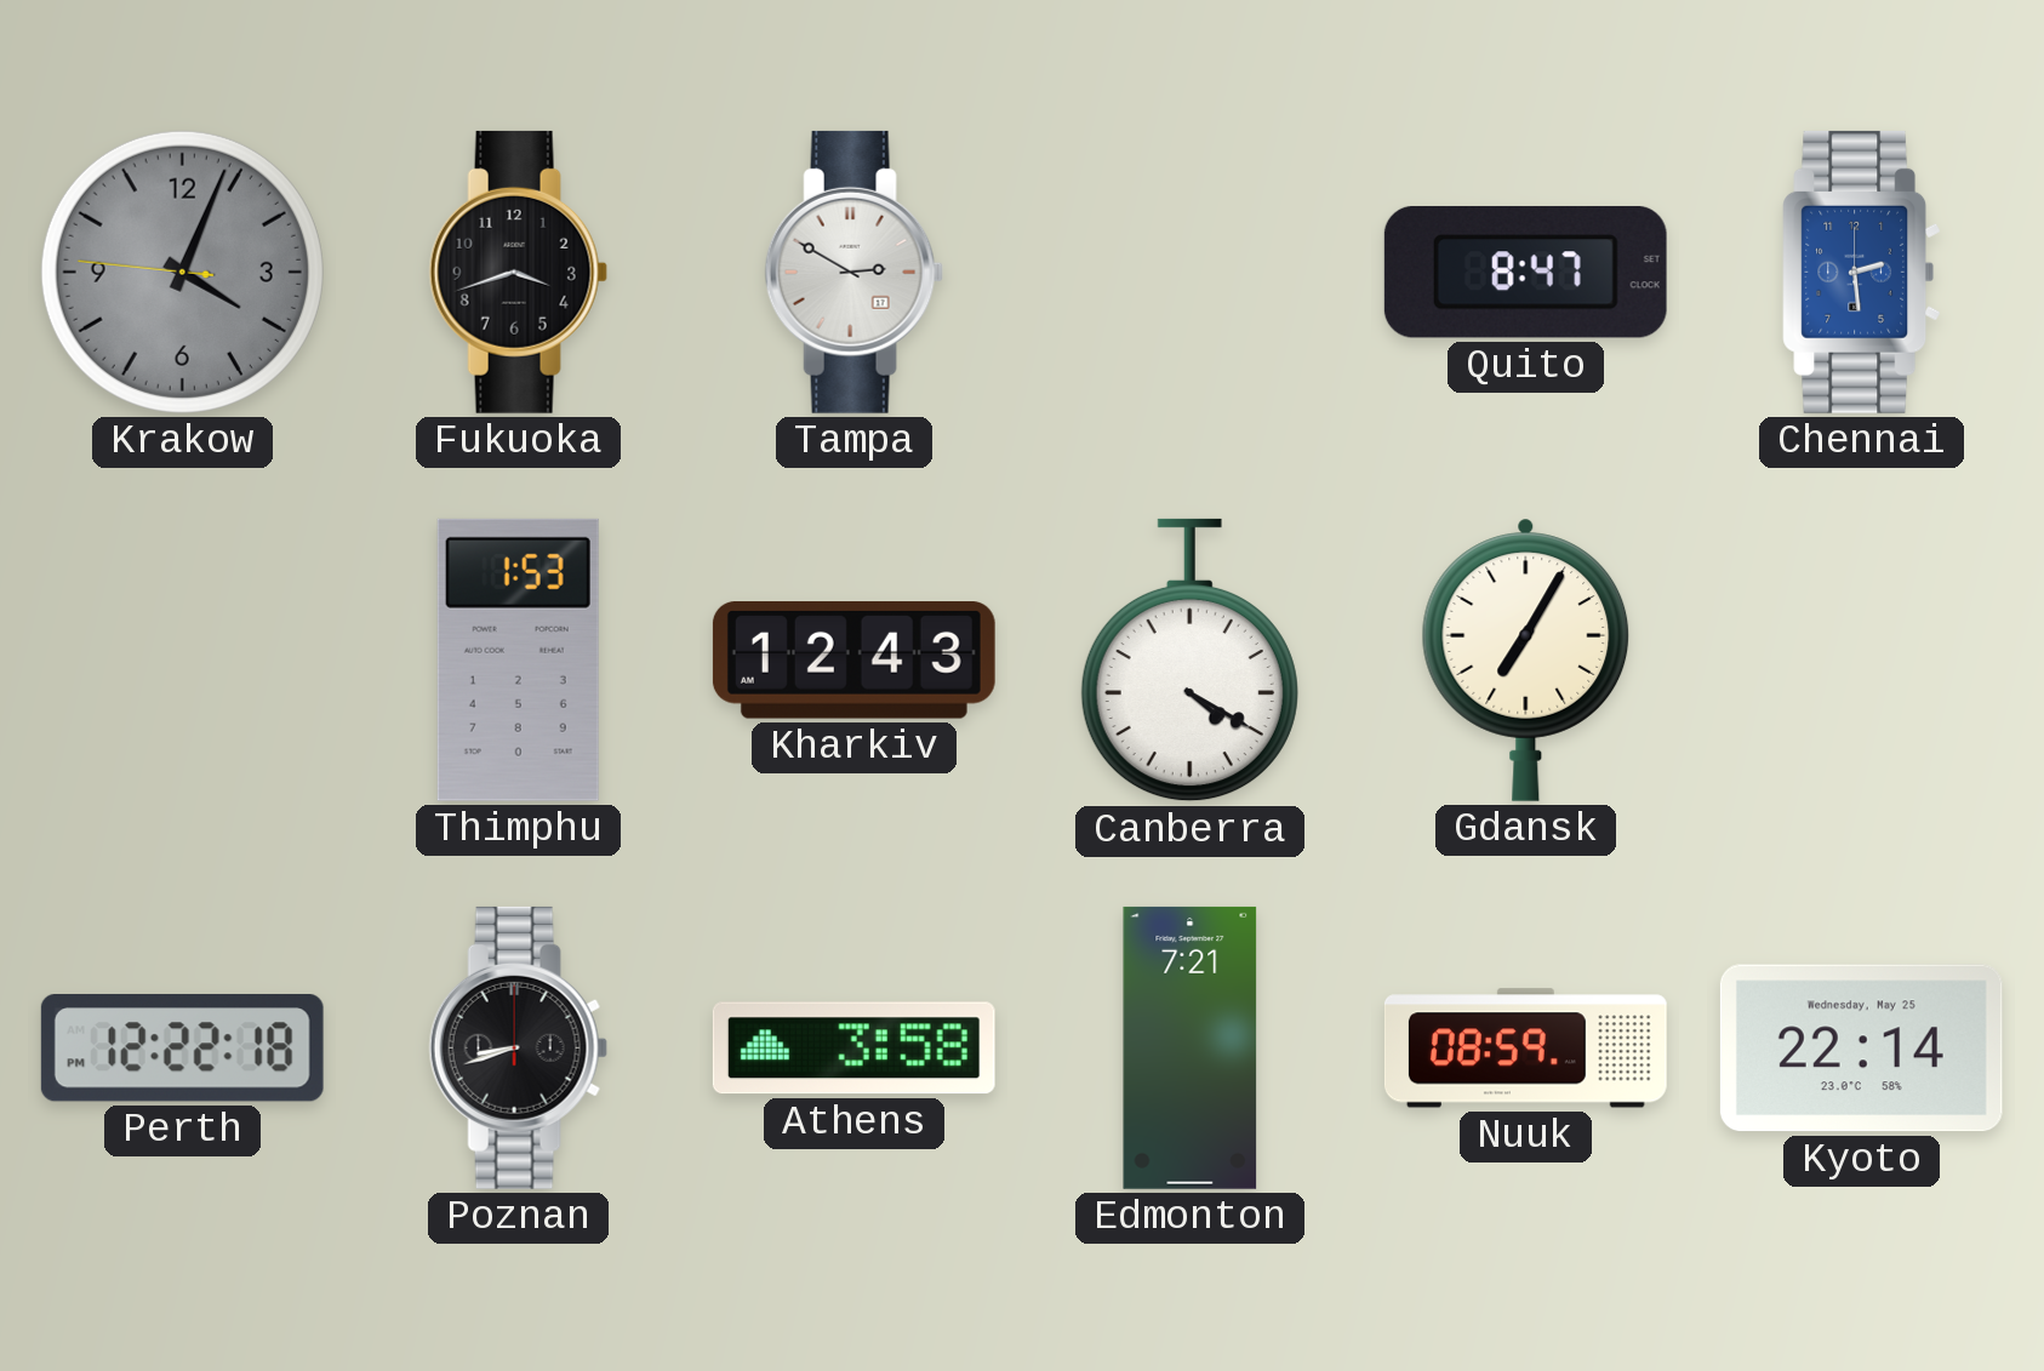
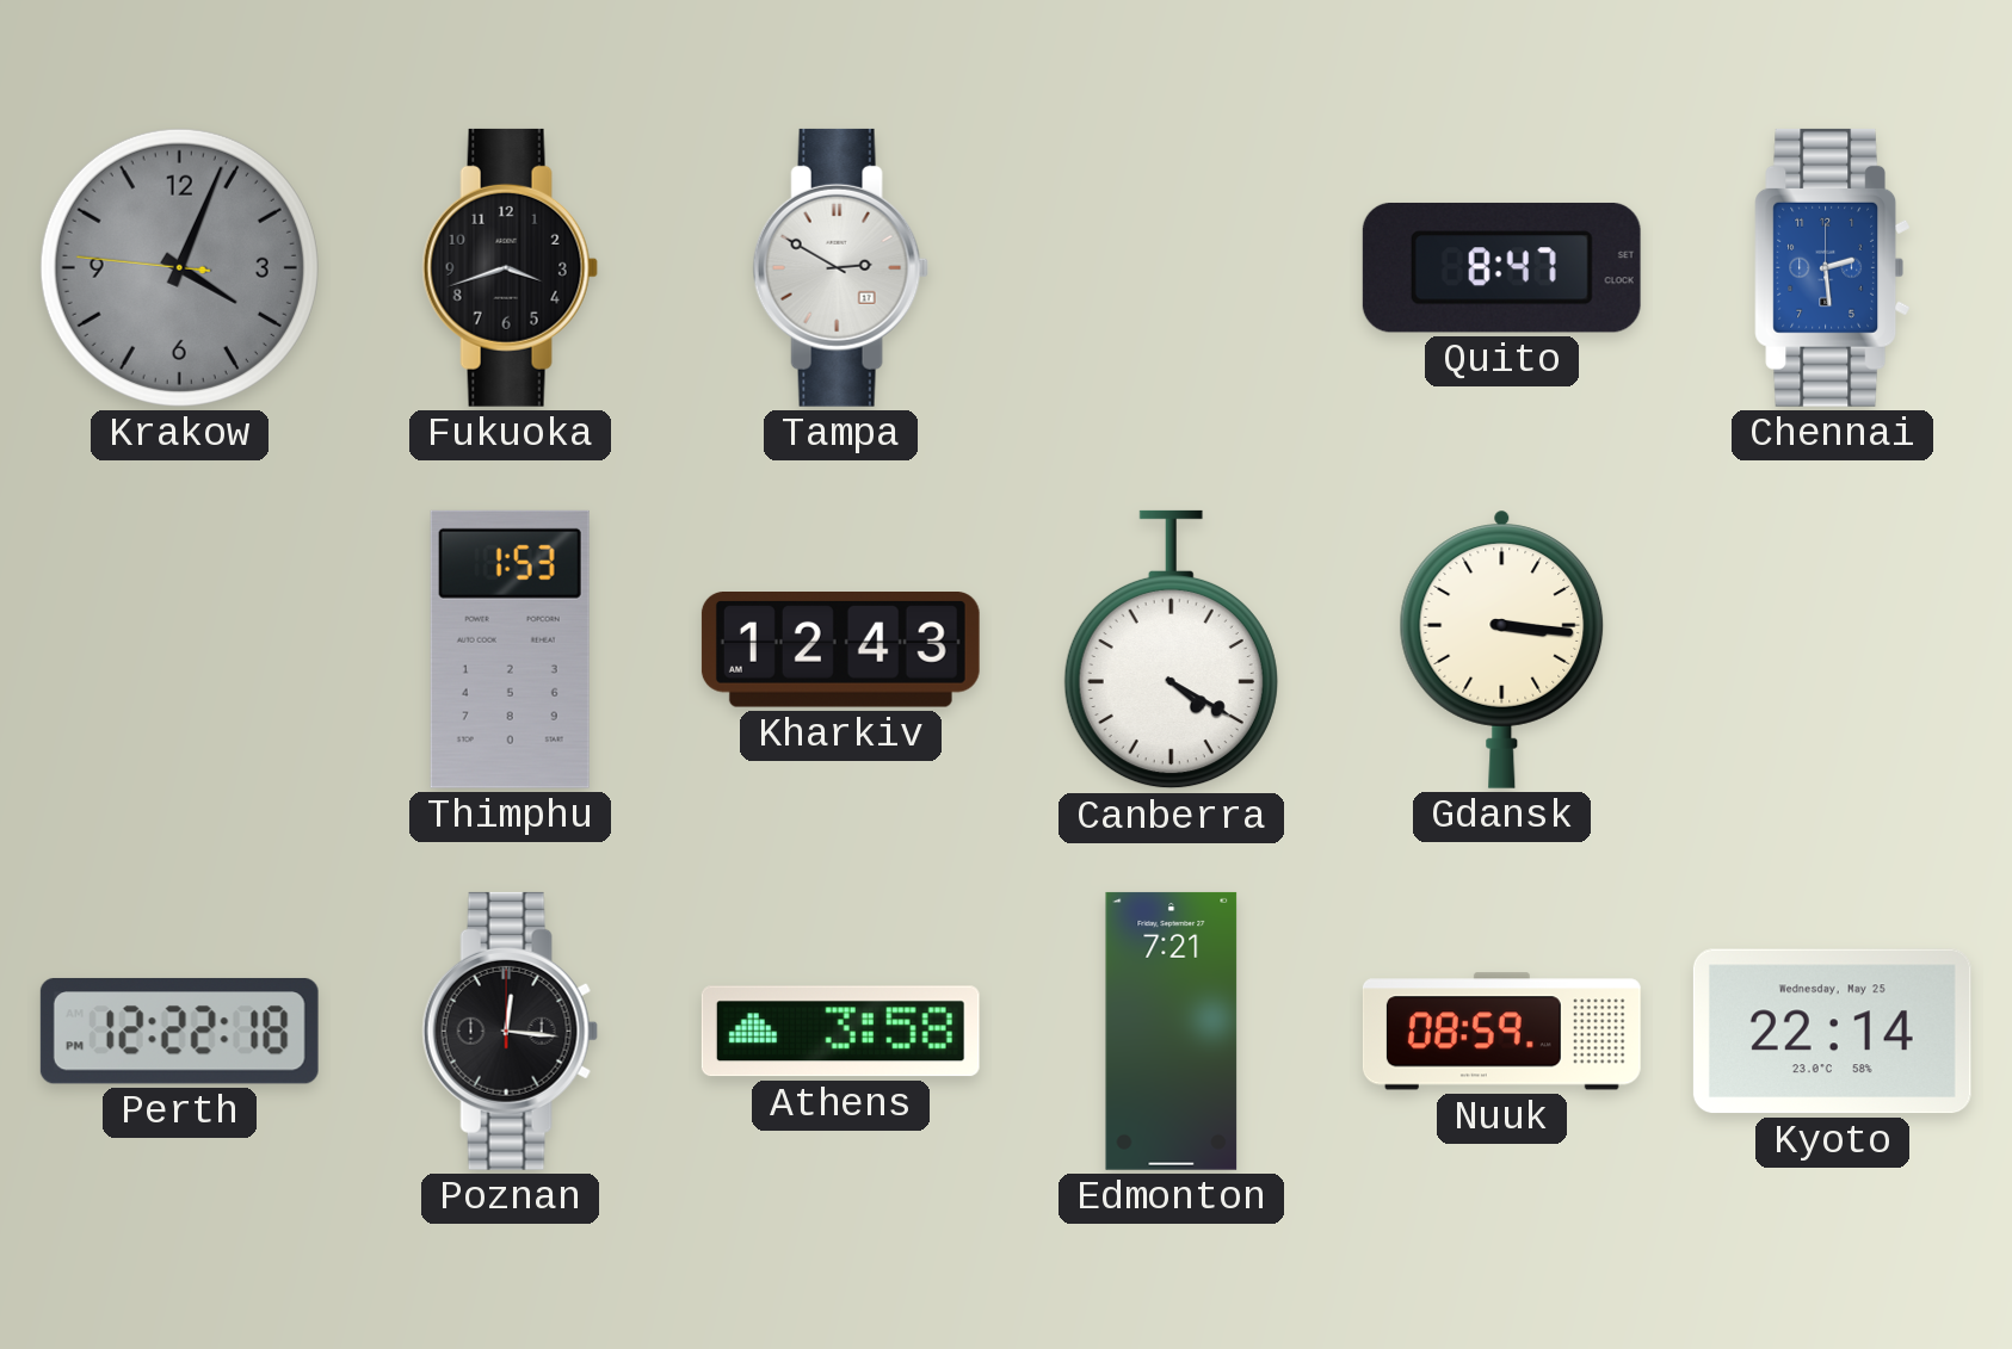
Gdansk: 7:05 -> 3:16 (1502, 649)
Poznan: 8:42 -> 12:16 (510, 1031)
